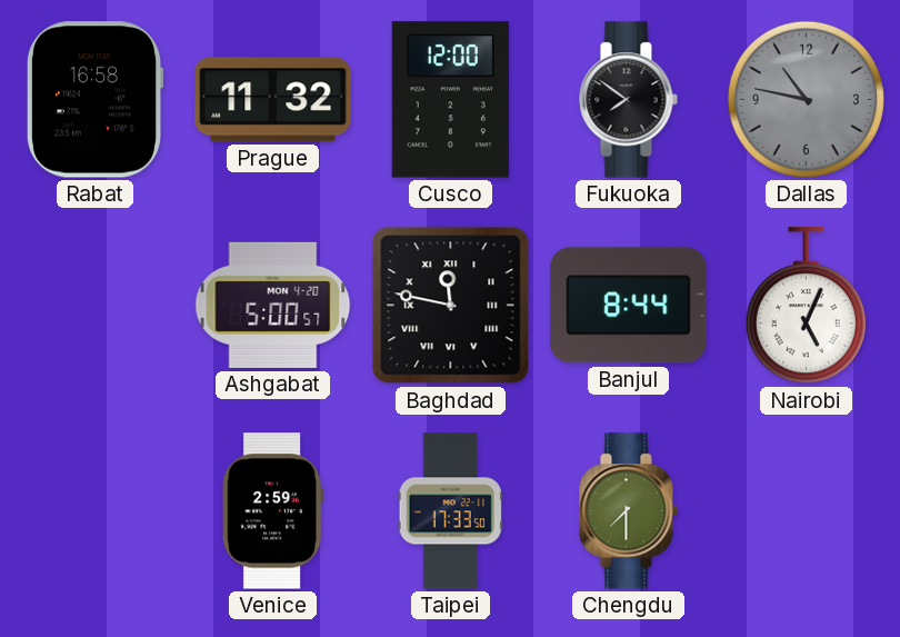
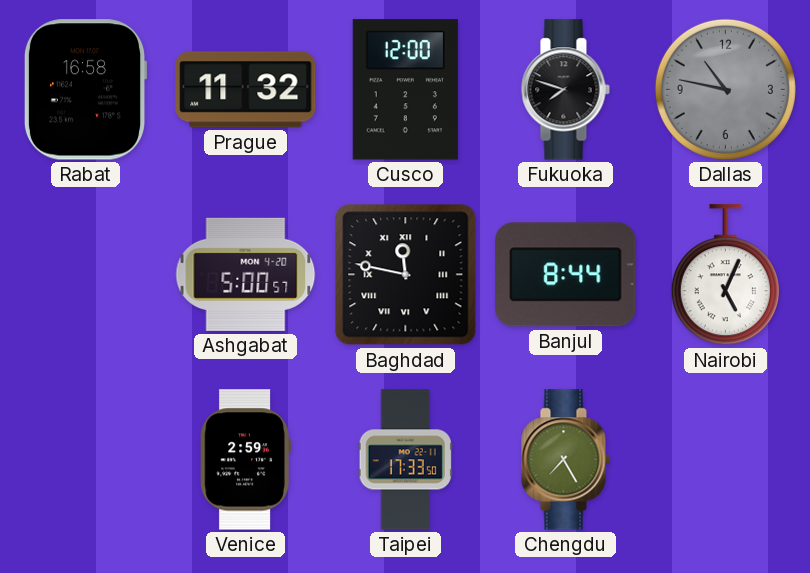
Fukuoka: 7:51 -> 7:48 (565, 90)
Chengdu: 7:30 -> 7:25 (565, 460)
